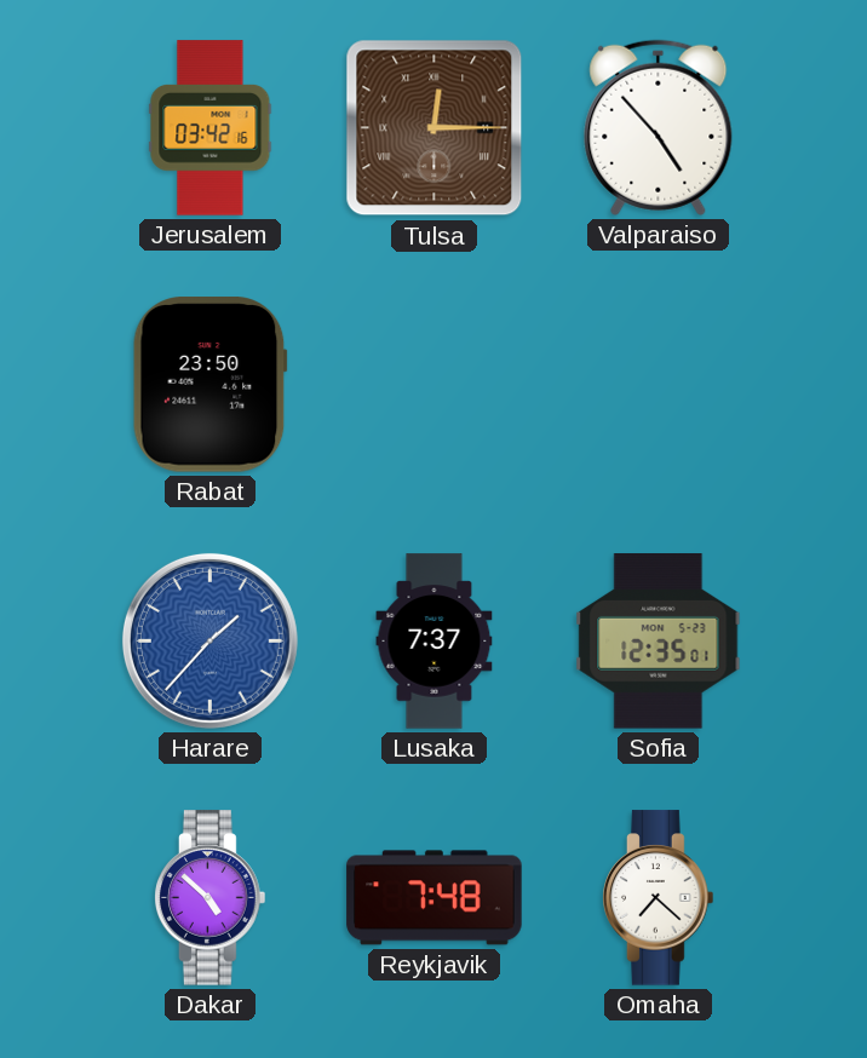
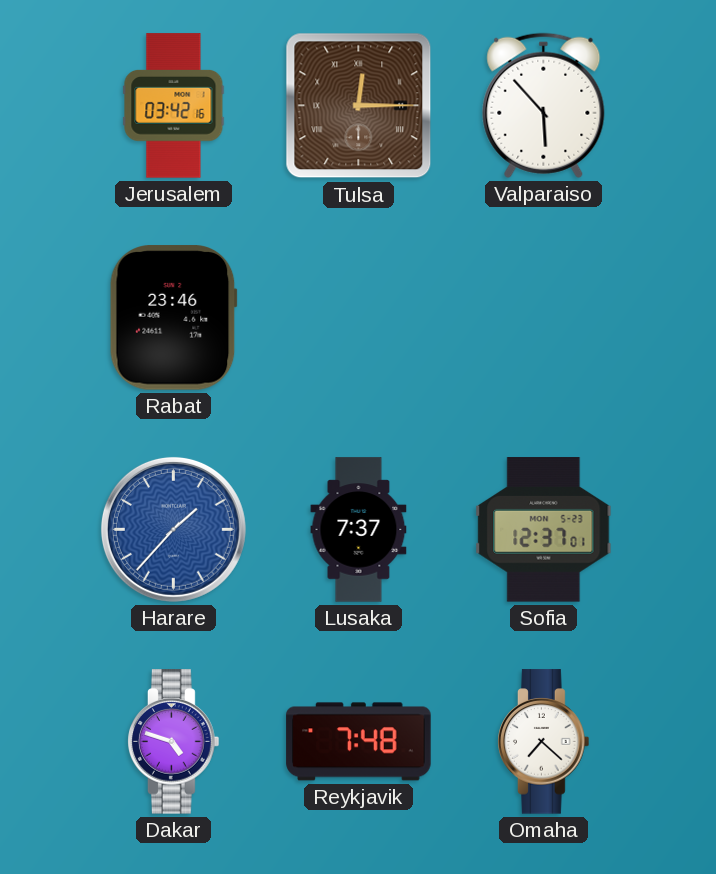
Valparaiso: 4:53 -> 5:53 (544, 105)
Rabat: 23:50 -> 23:46 (173, 318)
Sofia: 12:35 -> 12:37 (544, 530)
Dakar: 4:52 -> 4:48 (174, 742)
